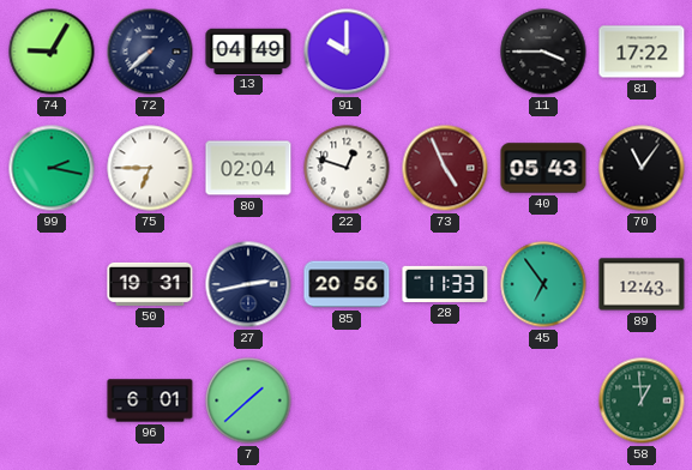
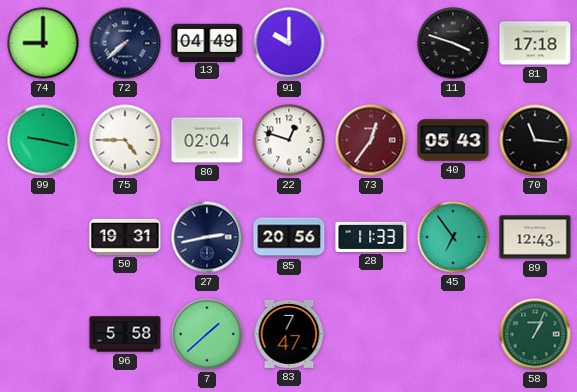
74: 9:05 -> 9:00 (43, 43)
11: 3:45 -> 3:48 (453, 43)
81: 17:22 -> 17:18 (535, 43)
99: 2:17 -> 9:17 (43, 140)
75: 6:45 -> 4:45 (125, 140)
73: 4:56 -> 12:36 (371, 140)
70: 11:06 -> 11:16 (535, 140)
96: 6:01 -> 5:58 (125, 334)
83: none -> 7:47 (289, 334)
58: 12:59 -> 1:04 (535, 334)
